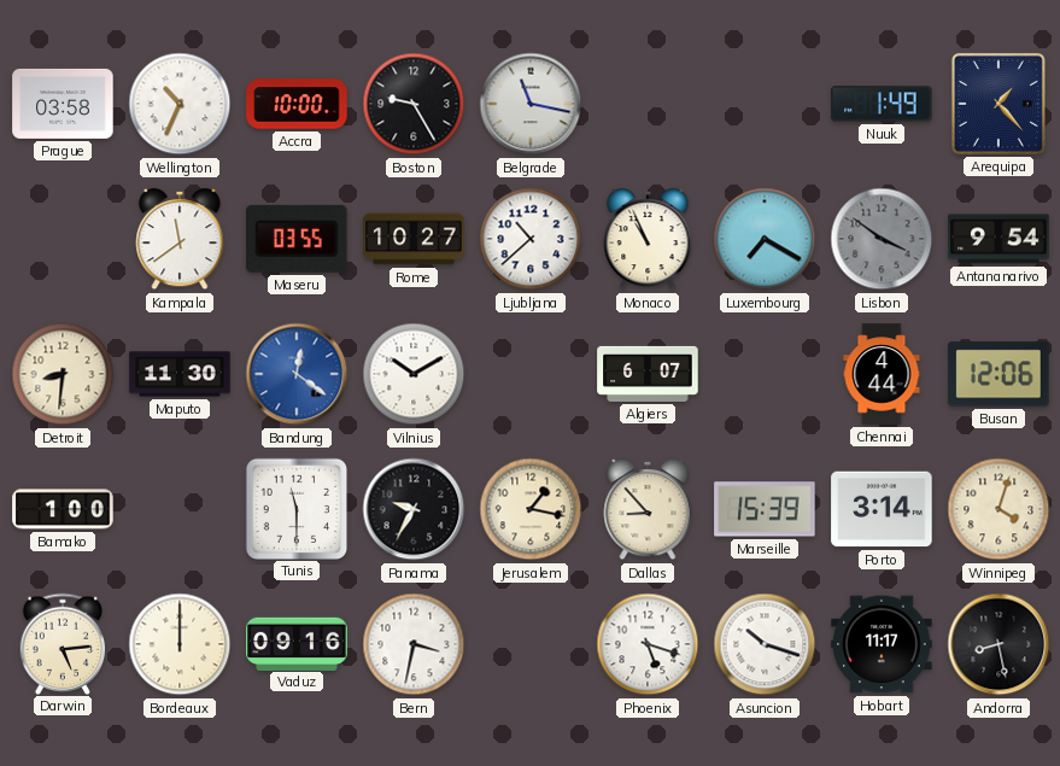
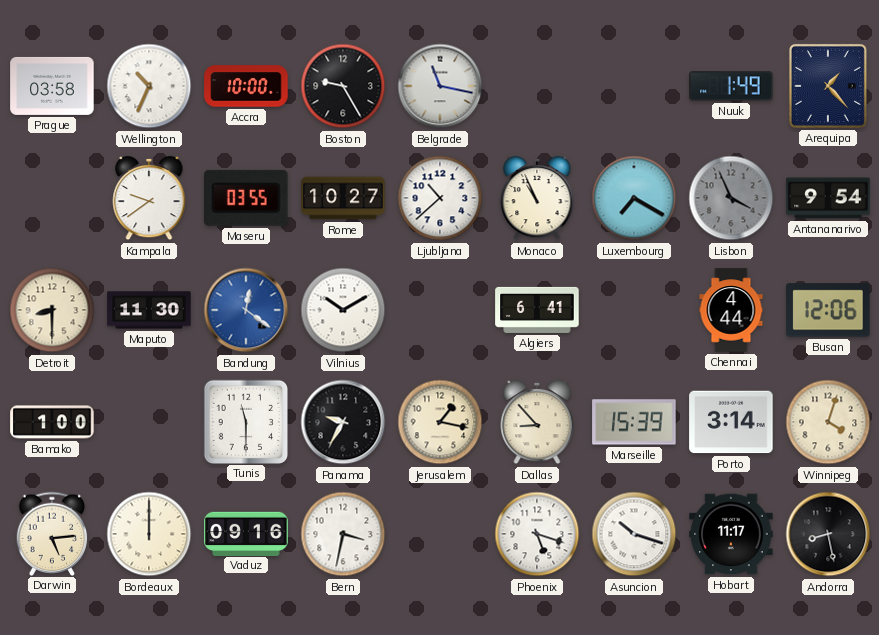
Kampala: 11:39 -> 9:39 (149, 198)
Lisbon: 3:51 -> 3:56 (731, 198)
Detroit: 8:31 -> 8:30 (52, 310)
Algiers: 6:07 -> 6:41 (537, 310)
